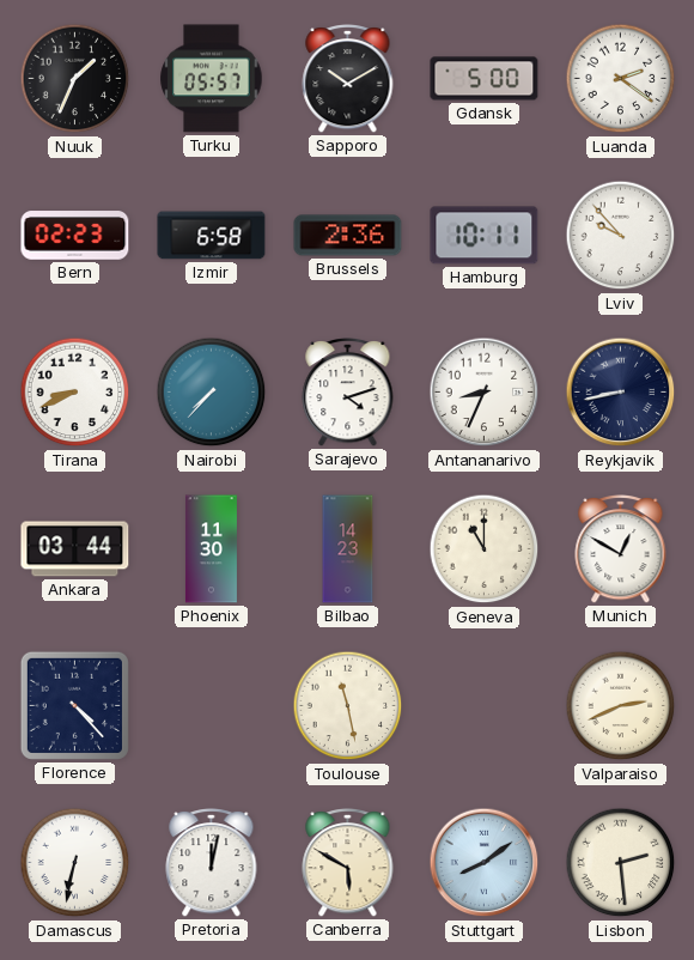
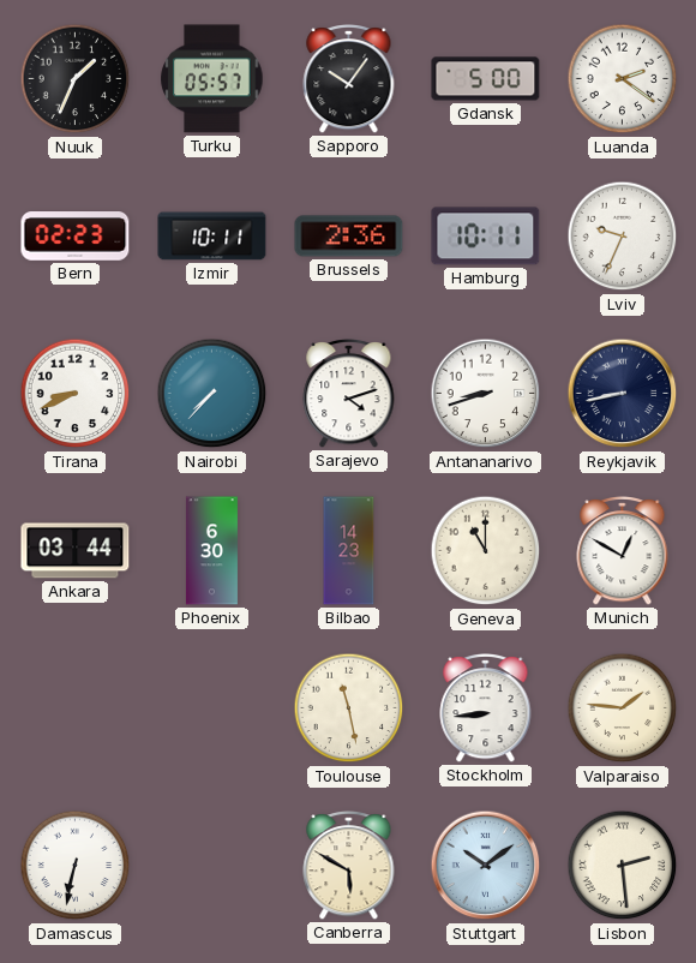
Sapporo: 10:10 -> 10:06 (349, 79)
Izmir: 6:58 -> 10:11 (212, 237)
Lviv: 9:53 -> 9:34 (623, 237)
Antananarivo: 8:34 -> 8:42 (486, 394)
Phoenix: 11:30 -> 6:30 (211, 551)
Florence: 4:23 -> none (74, 705)
Stockholm: none -> 8:44 (486, 708)
Valparaiso: 2:41 -> 1:46 (623, 708)
Pretoria: 12:02 -> none (212, 863)
Stuttgart: 8:09 -> 10:09 (486, 866)
